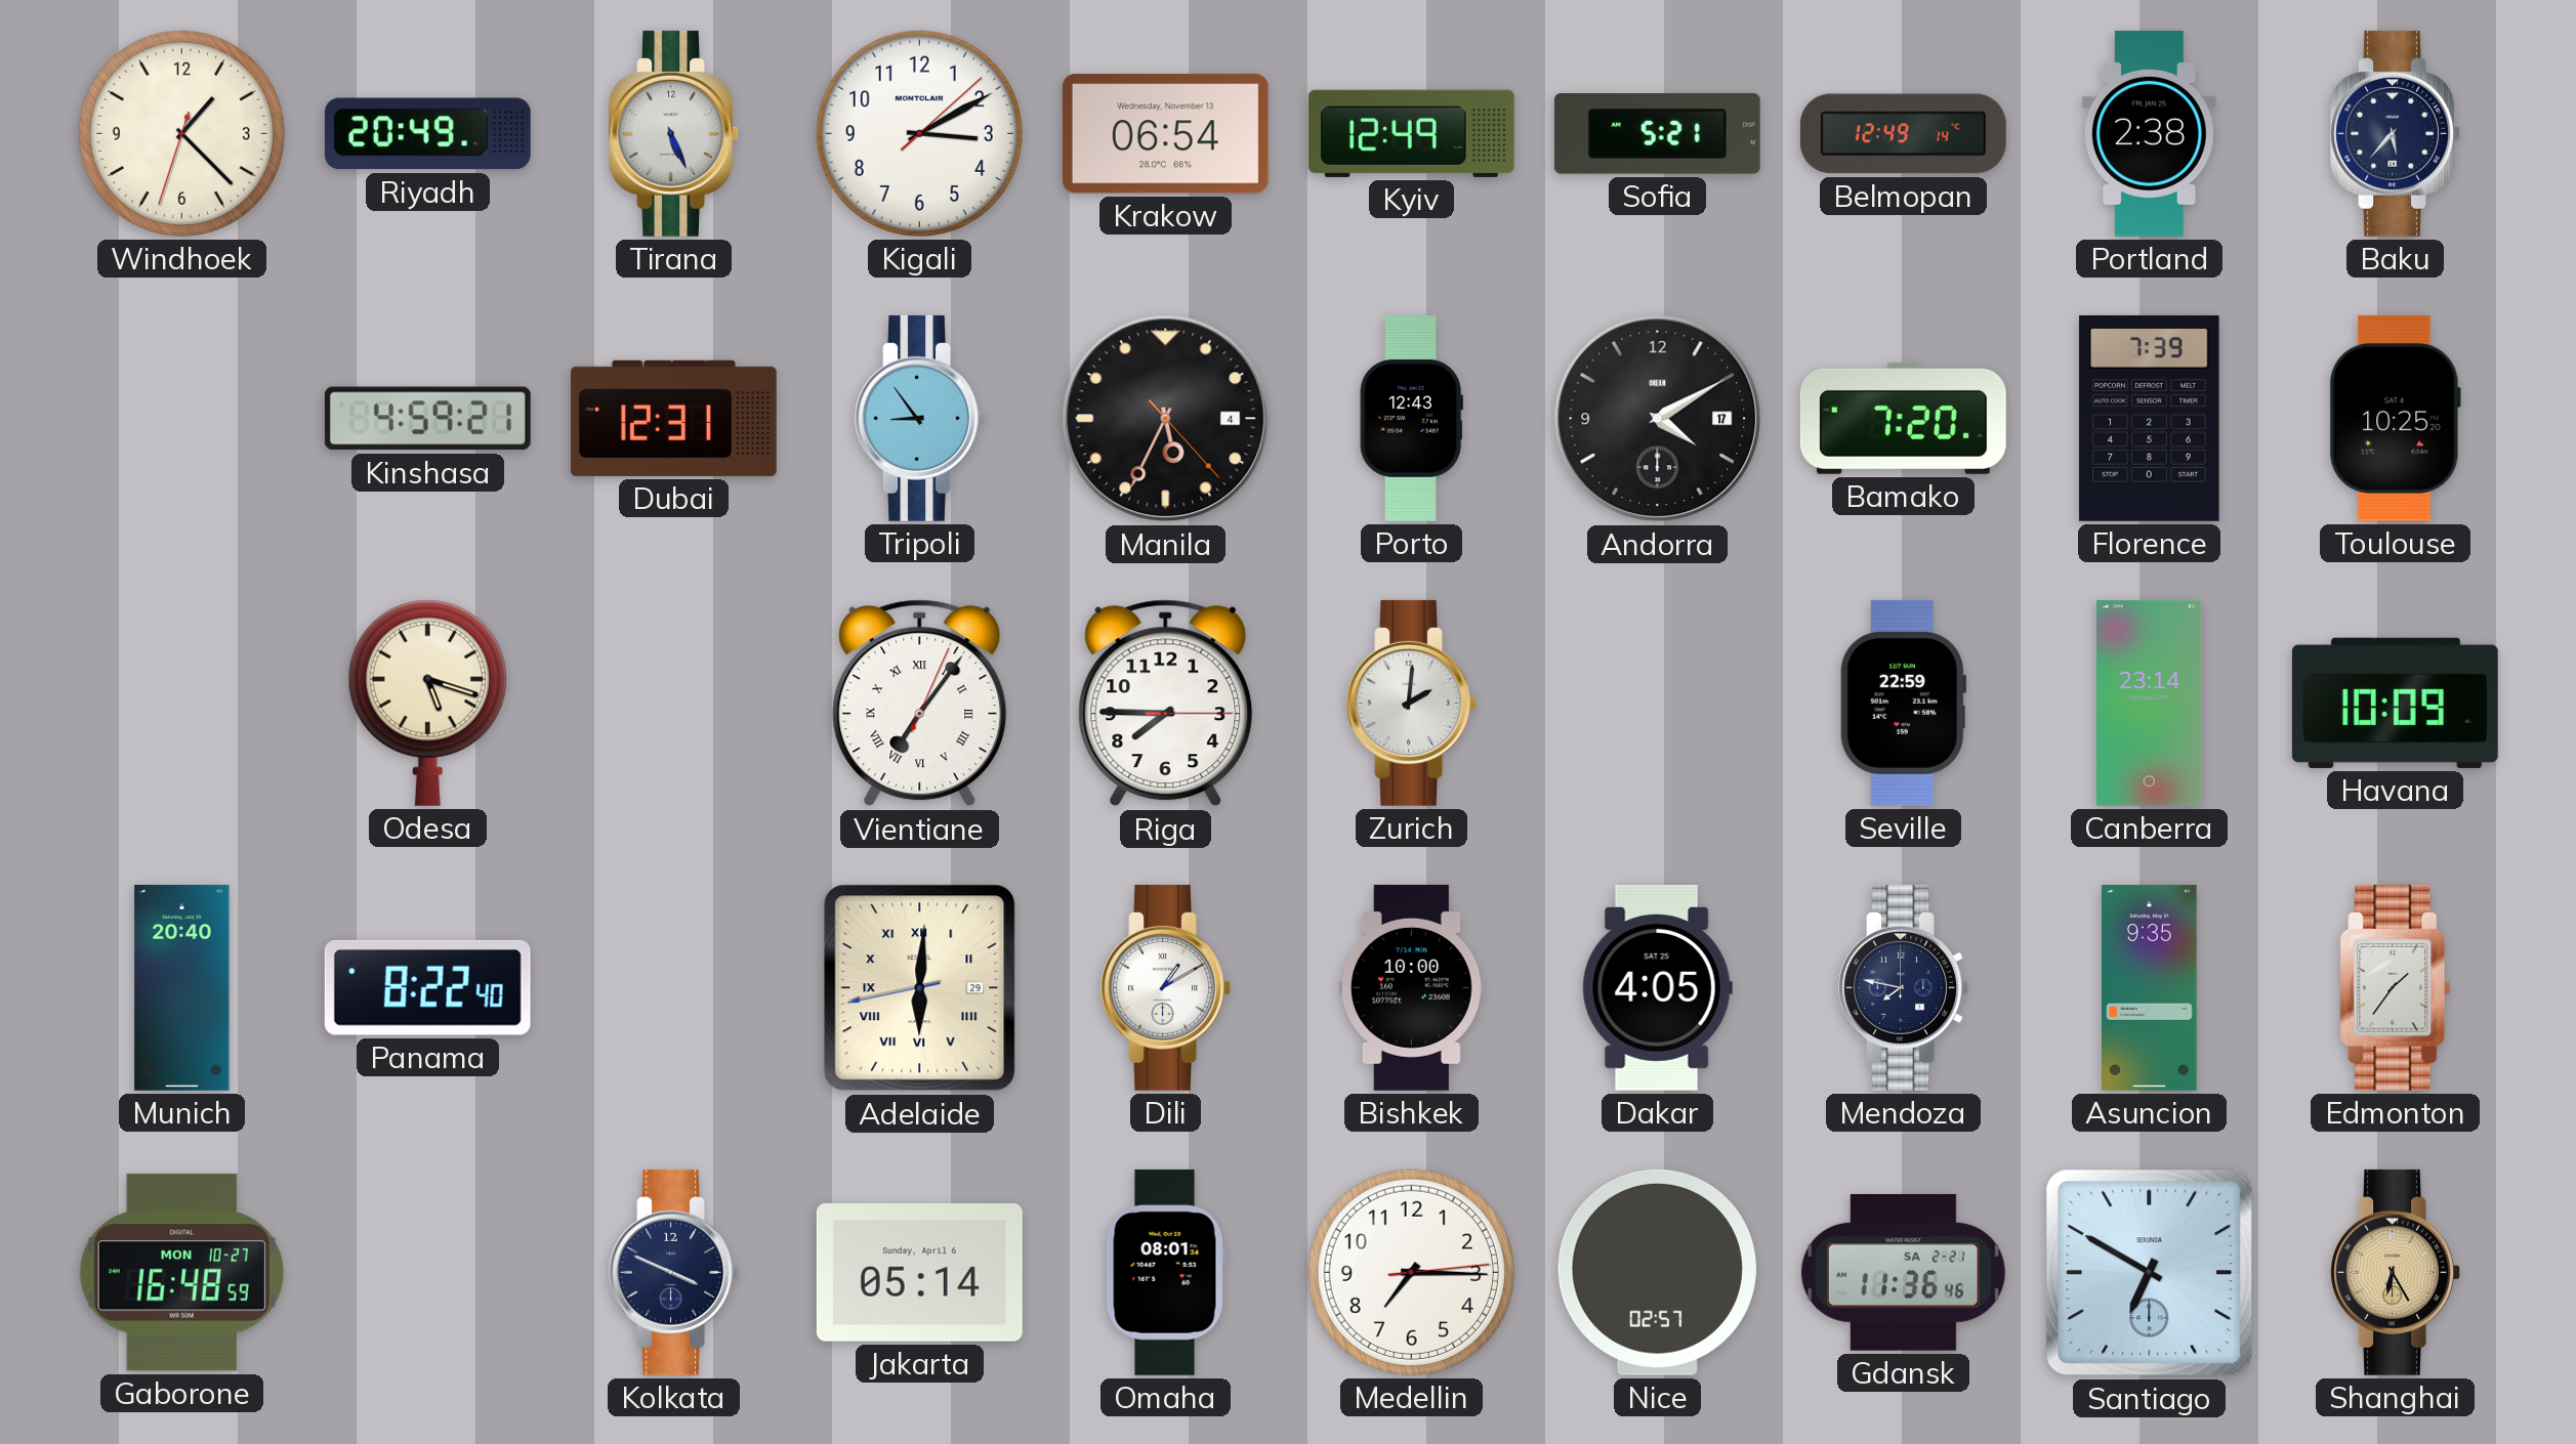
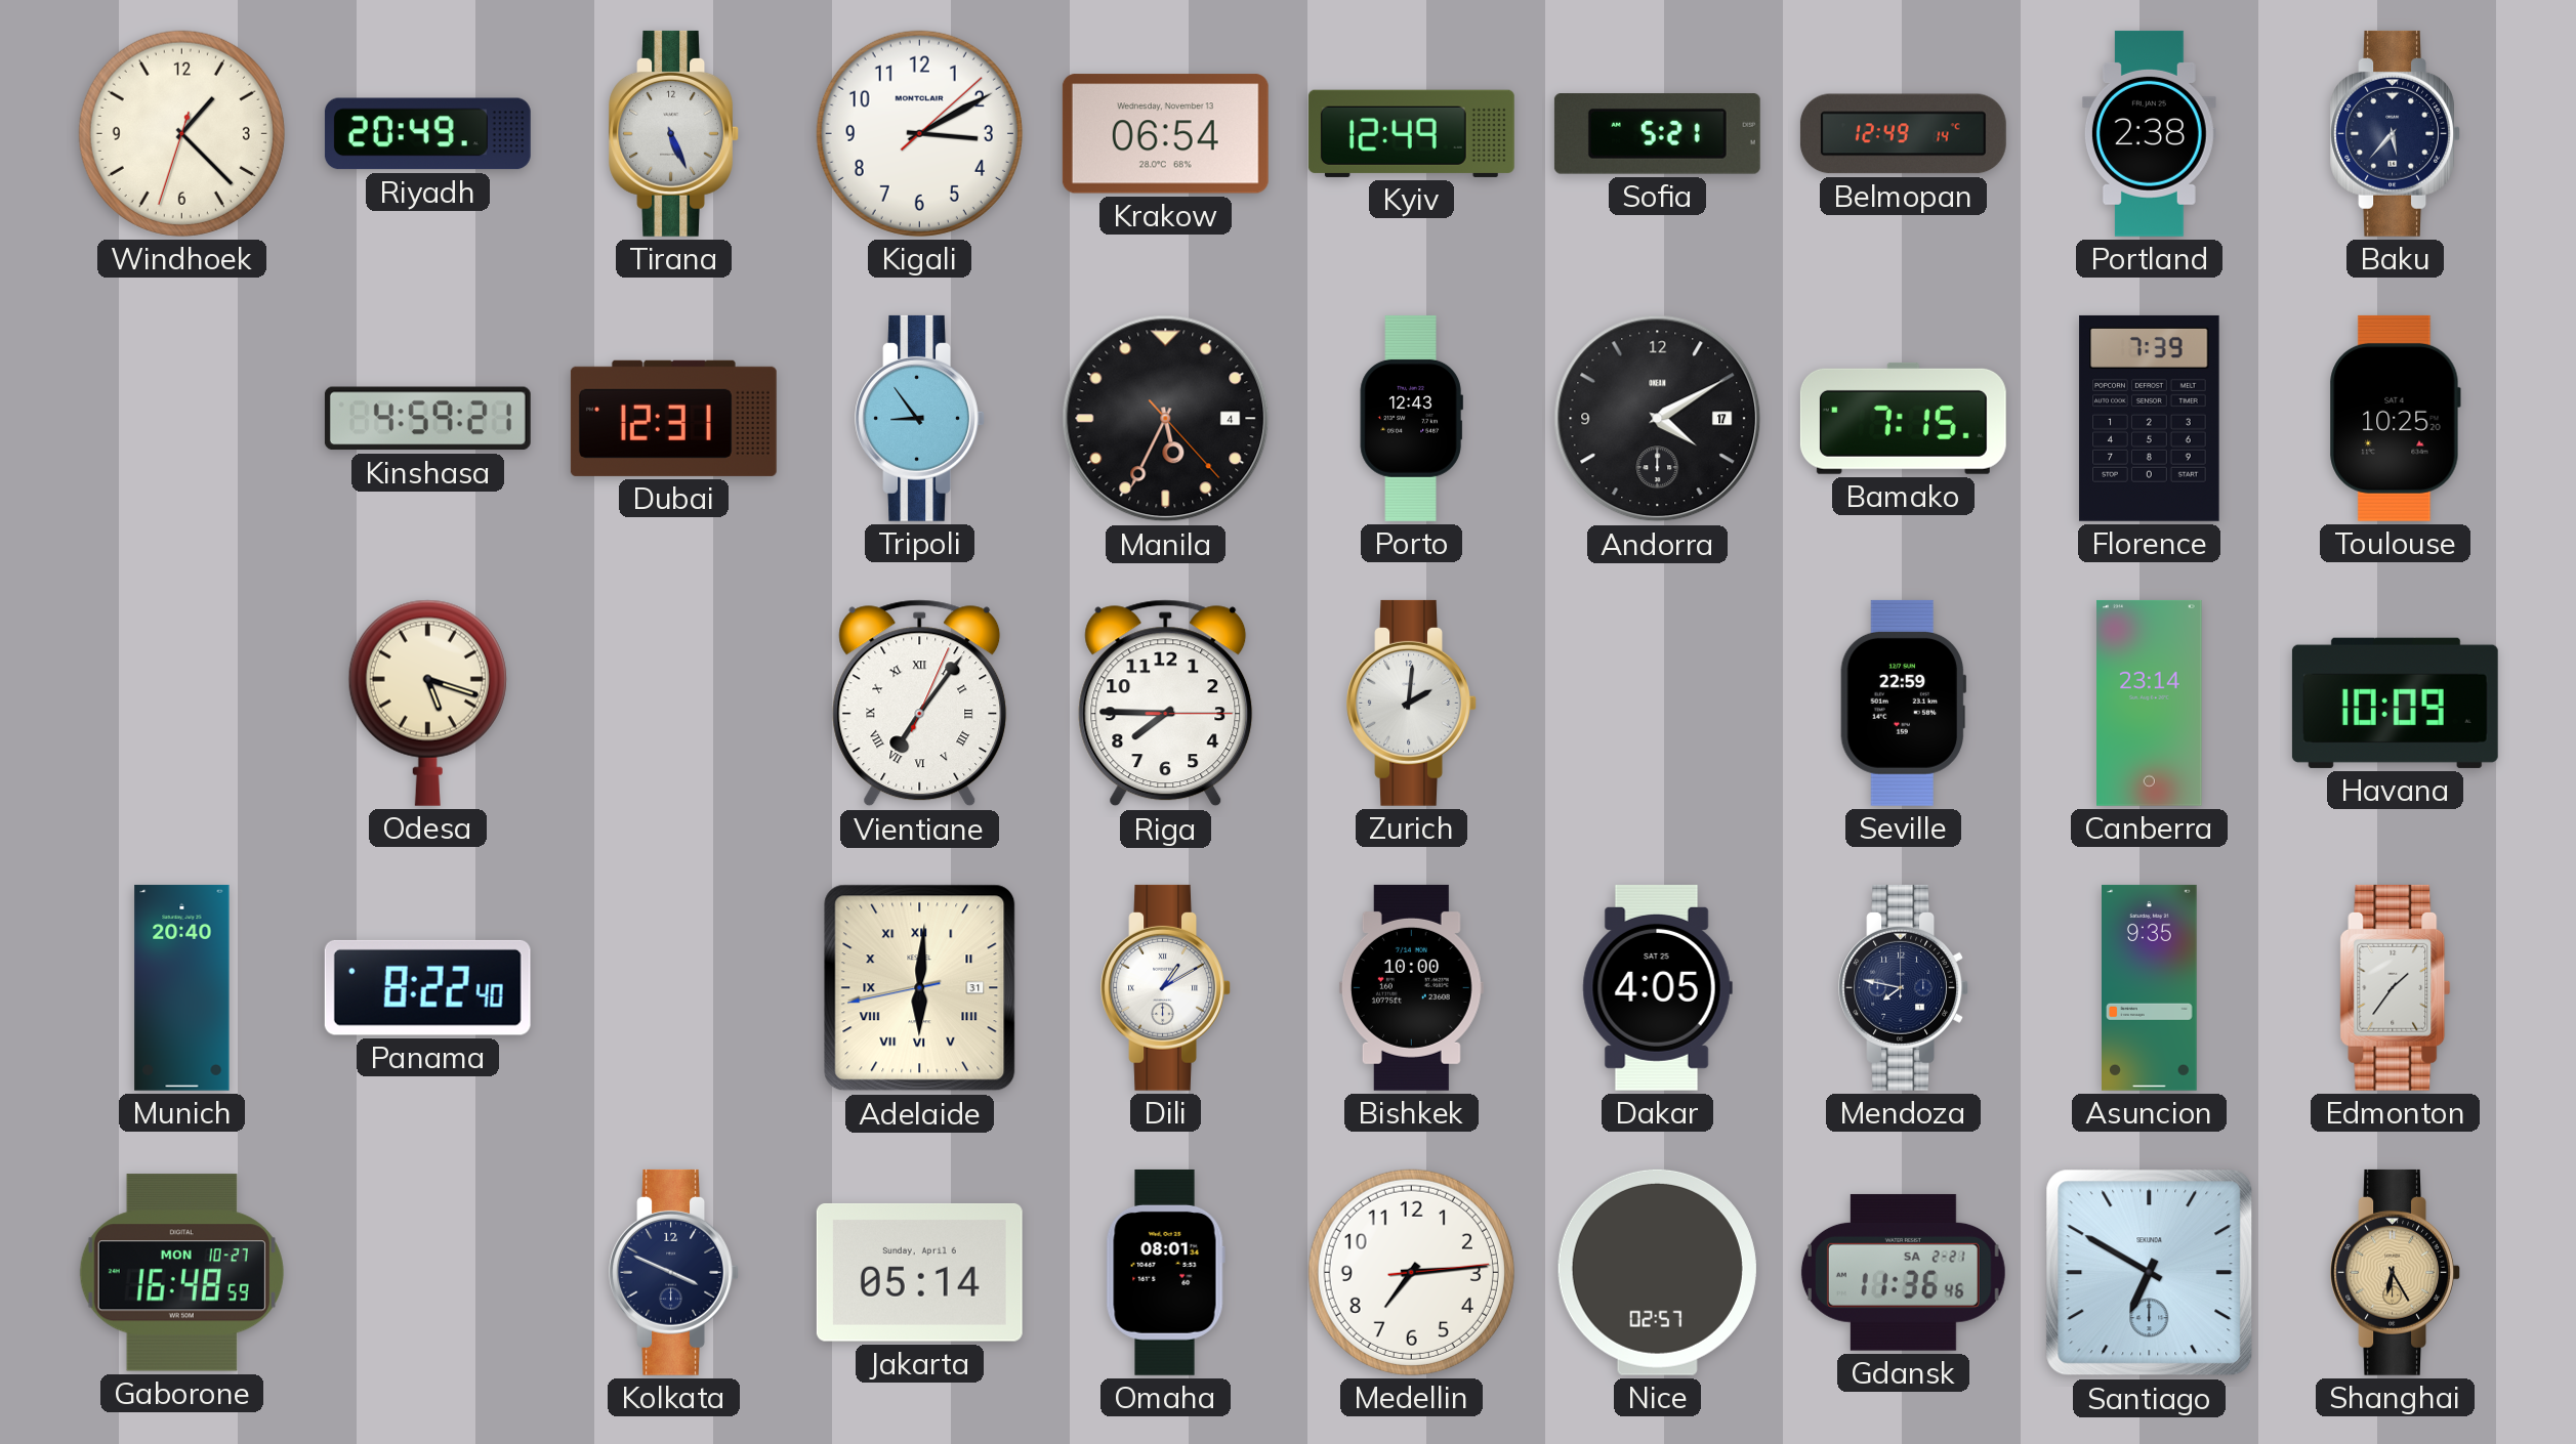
Bamako: 7:20 -> 7:15 (1903, 418)
Adelaide date: 29 -> 31 (920, 988)
Medellin: 7:15 -> 7:14 (1411, 1272)
